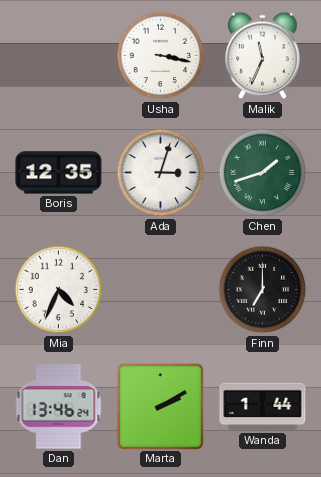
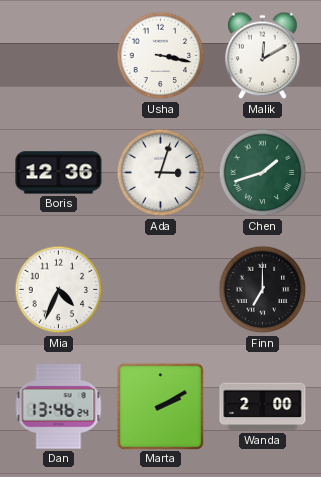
Malik: 11:34 -> 12:10 (263, 56)
Boris: 12:35 -> 12:36 (59, 173)
Wanda: 1:44 -> 2:00 (263, 407)
